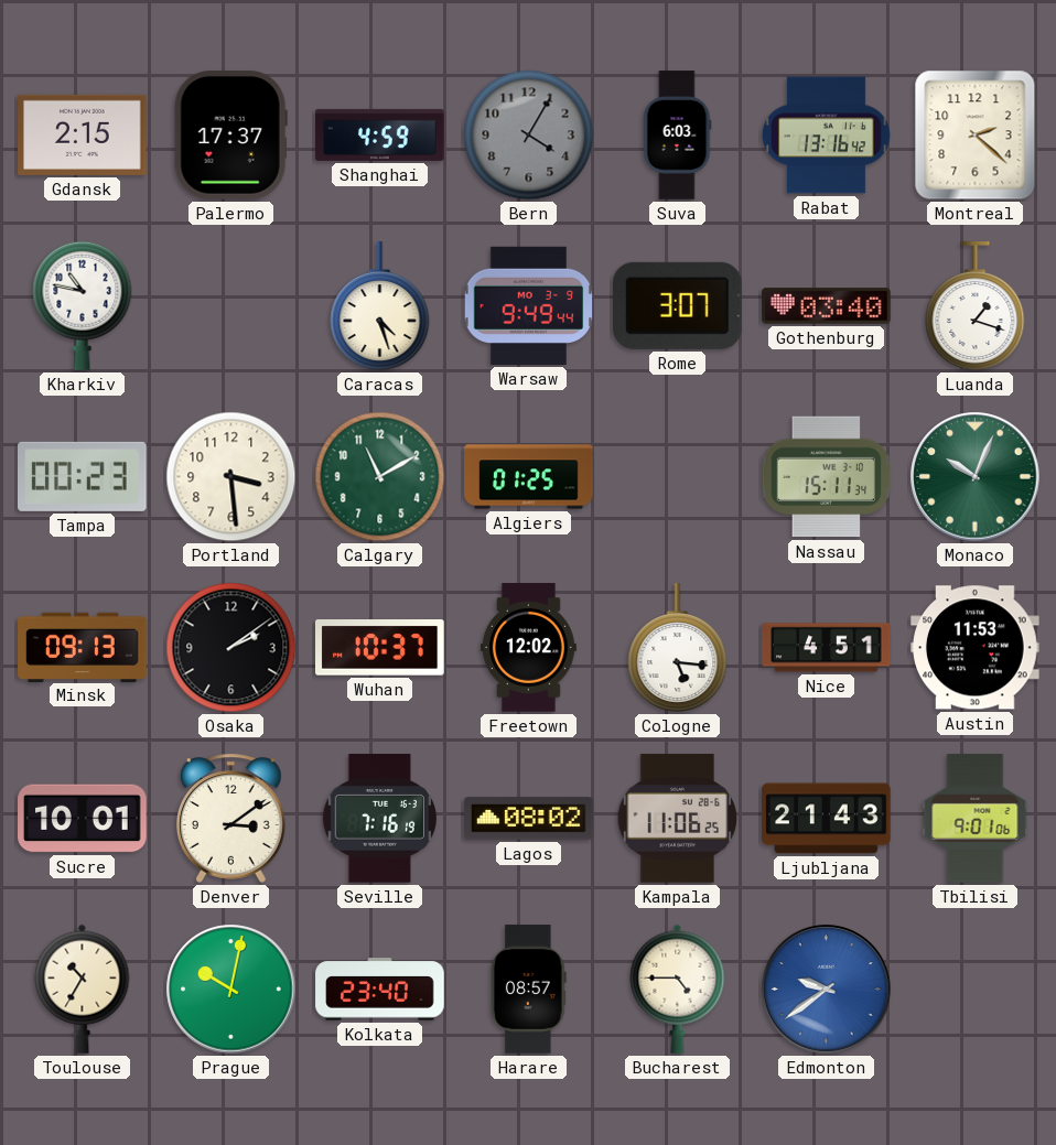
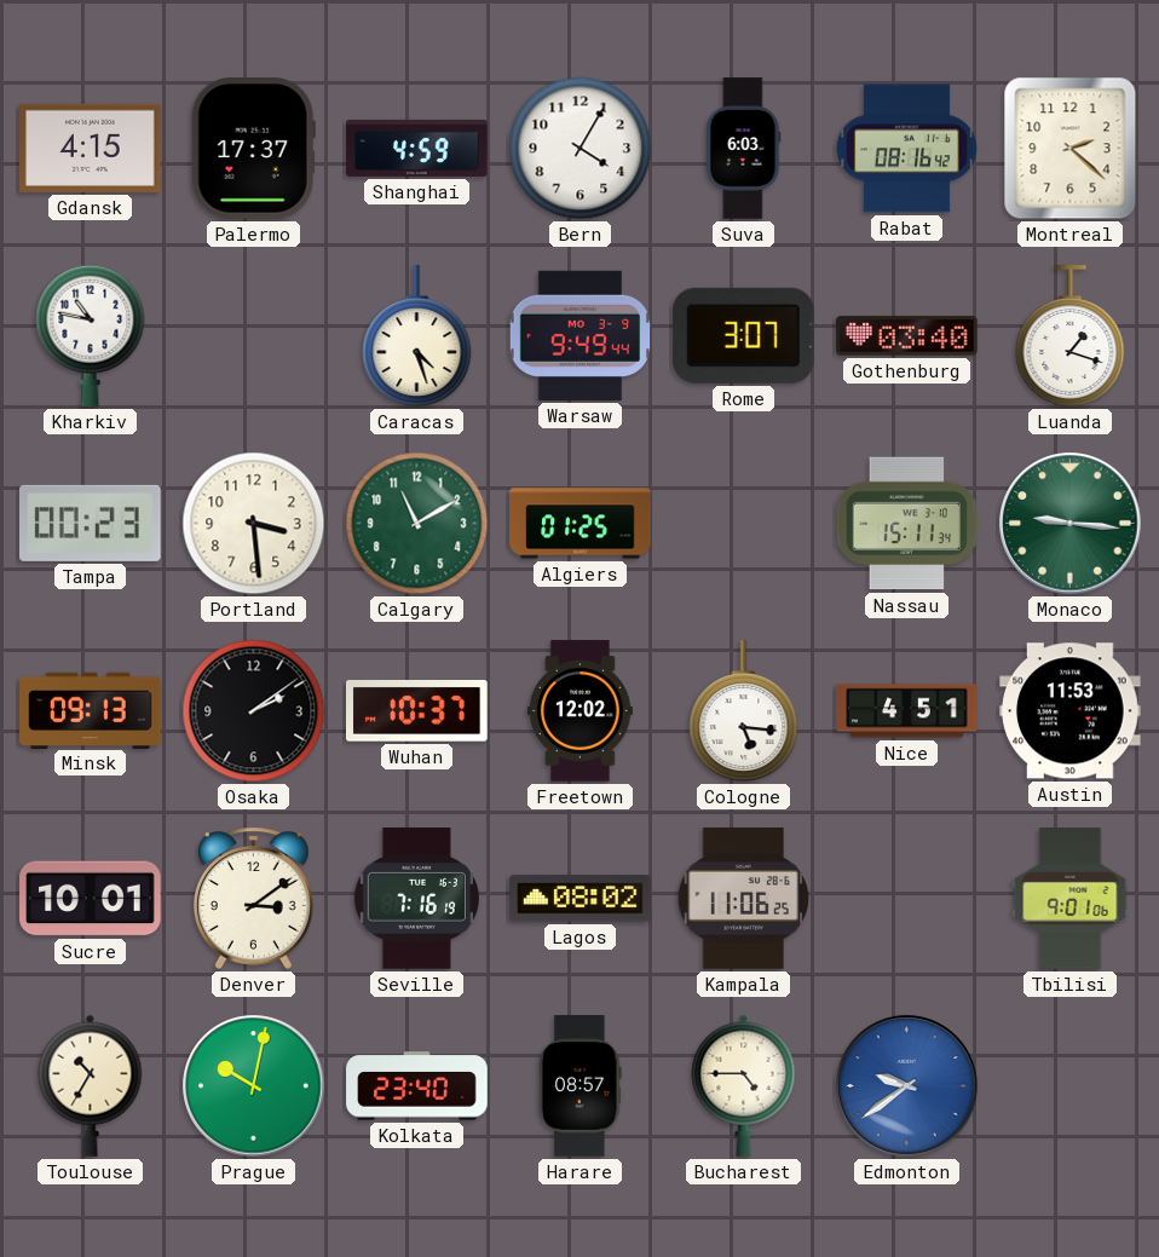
Gdansk: 2:15 -> 4:15 (91, 148)
Bern dial: grey -> white (581, 149)
Rabat: 13:16 -> 08:16 (907, 149)
Monaco: 10:04 -> 9:16 (1071, 524)
Ljubljana: 21:43 -> none (827, 819)
